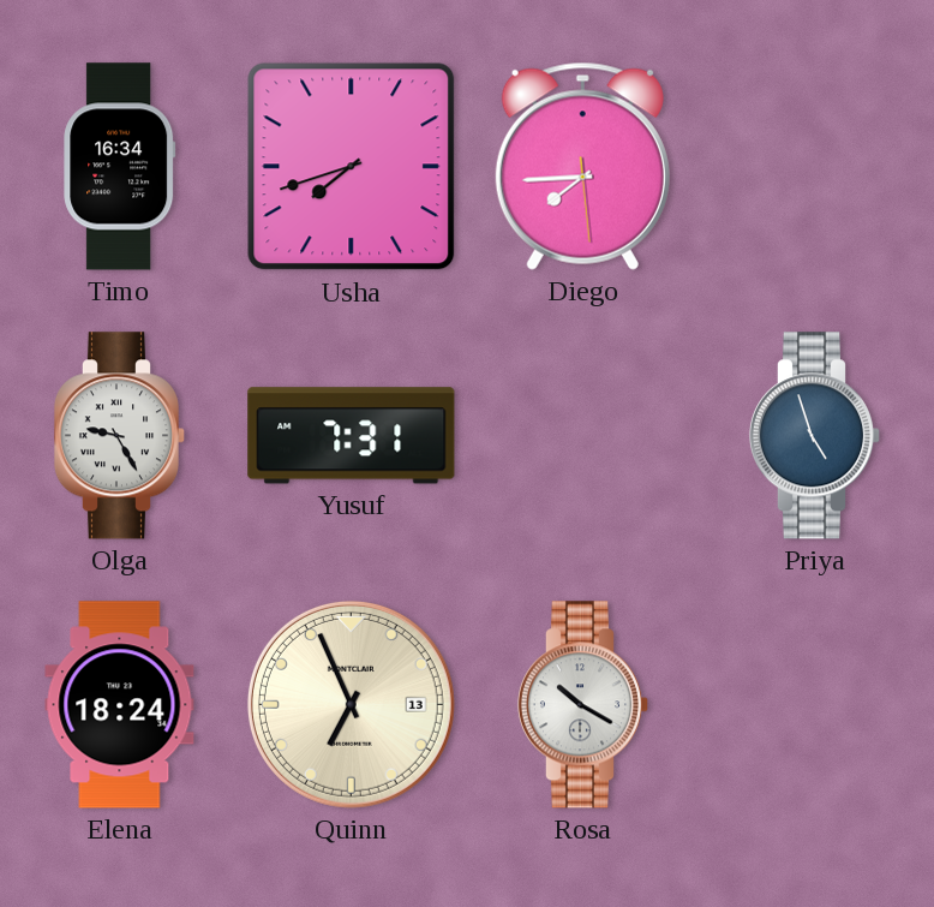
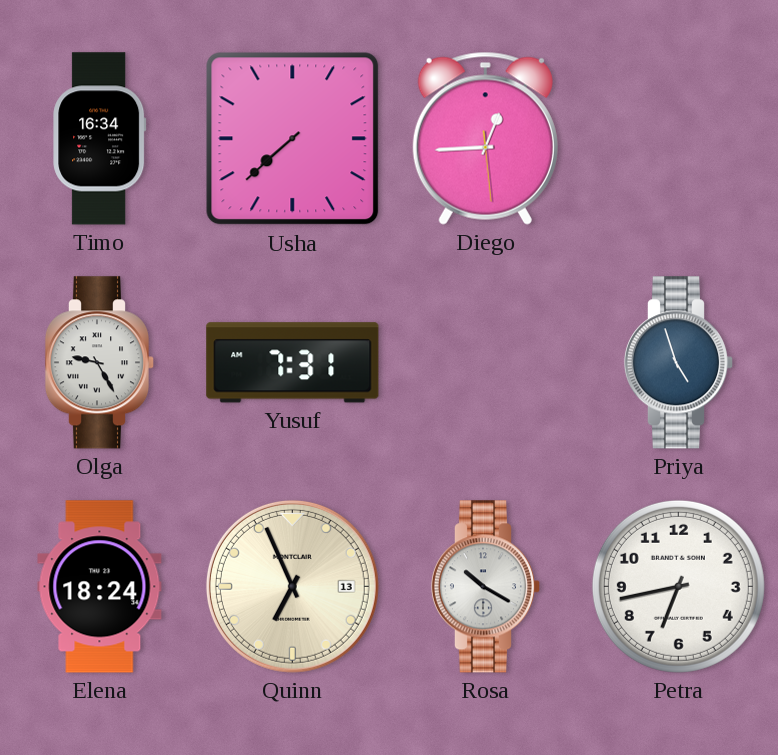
Usha: 7:42 -> 7:38 (293, 139)
Diego: 7:44 -> 12:44 (485, 138)
Petra: none -> 6:43 (678, 586)
